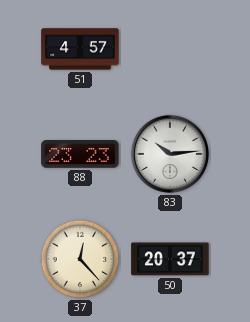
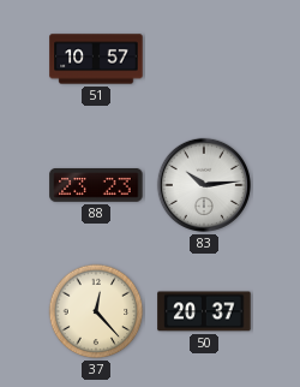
51: 4:57 -> 10:57 (96, 59)
